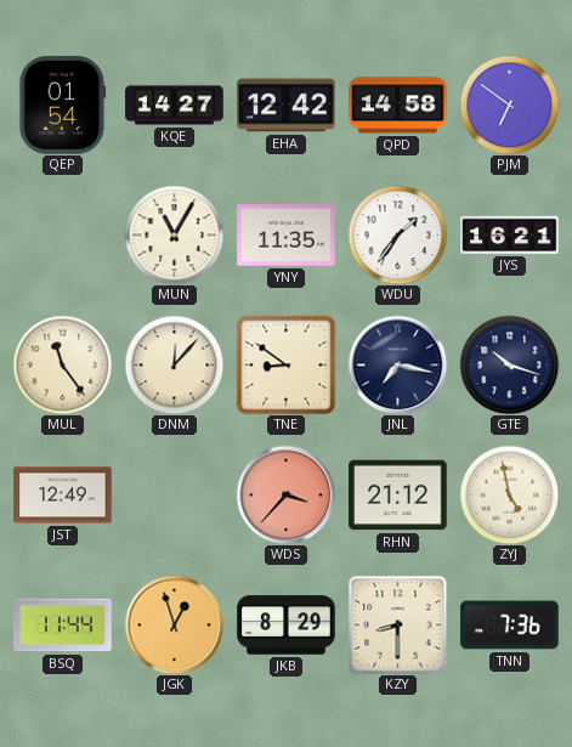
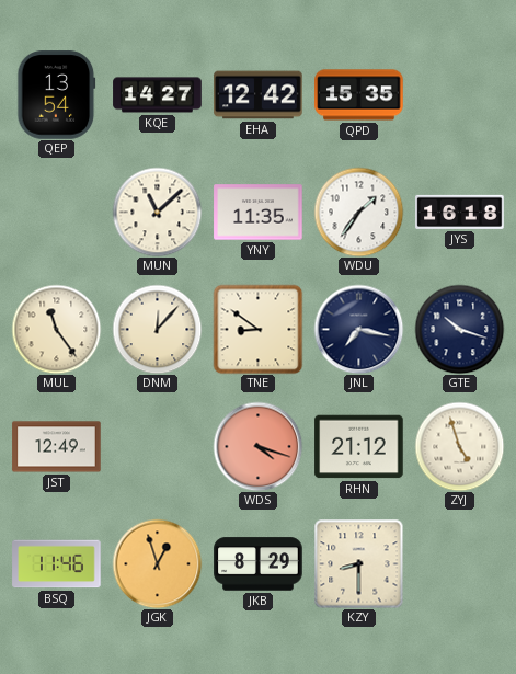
QEP: 01:54 -> 13:54 (57, 95)
QPD: 14:58 -> 15:35 (359, 95)
PJM: 6:51 -> none (509, 104)
MUN: 11:05 -> 11:08 (157, 212)
JYS: 16:21 -> 16:18 (460, 212)
WDS: 3:37 -> 4:18 (257, 446)
ZYJ: 4:58 -> 4:57 (459, 446)
BSQ: 11:44 -> 11:46 (57, 564)
TNN: 7:36 -> none (510, 626)
